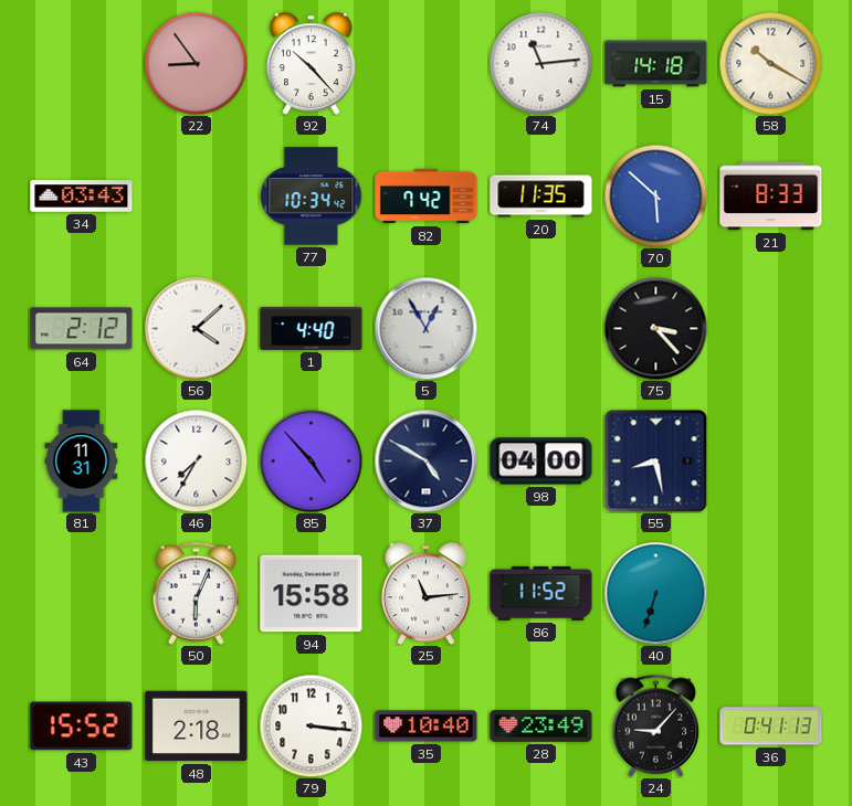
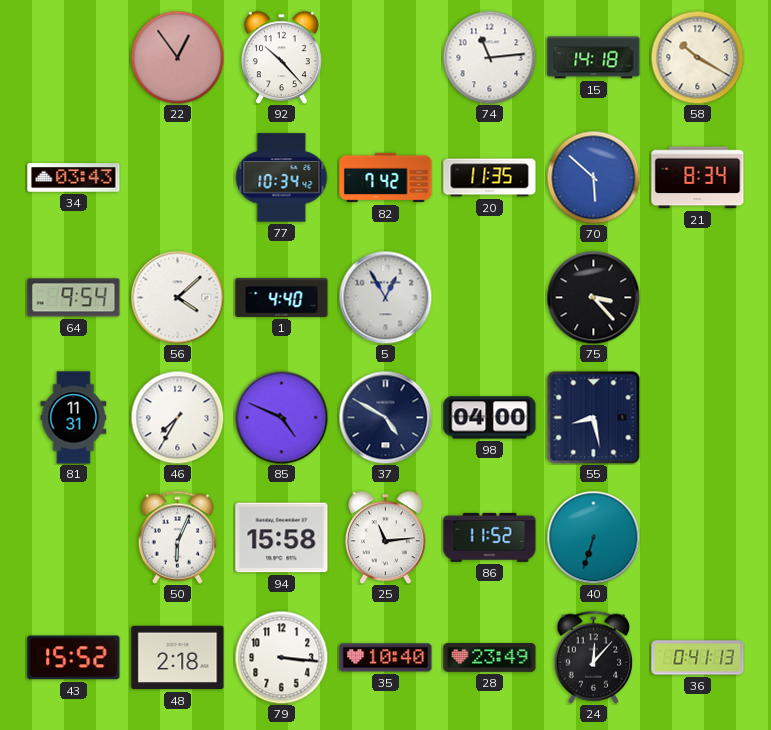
22: 8:54 -> 12:54 (177, 57)
21: 8:33 -> 8:34 (698, 178)
64: 2:12 -> 9:54 (74, 298)
85: 4:53 -> 4:49 (281, 417)
24: 9:07 -> 12:07 (594, 657)
